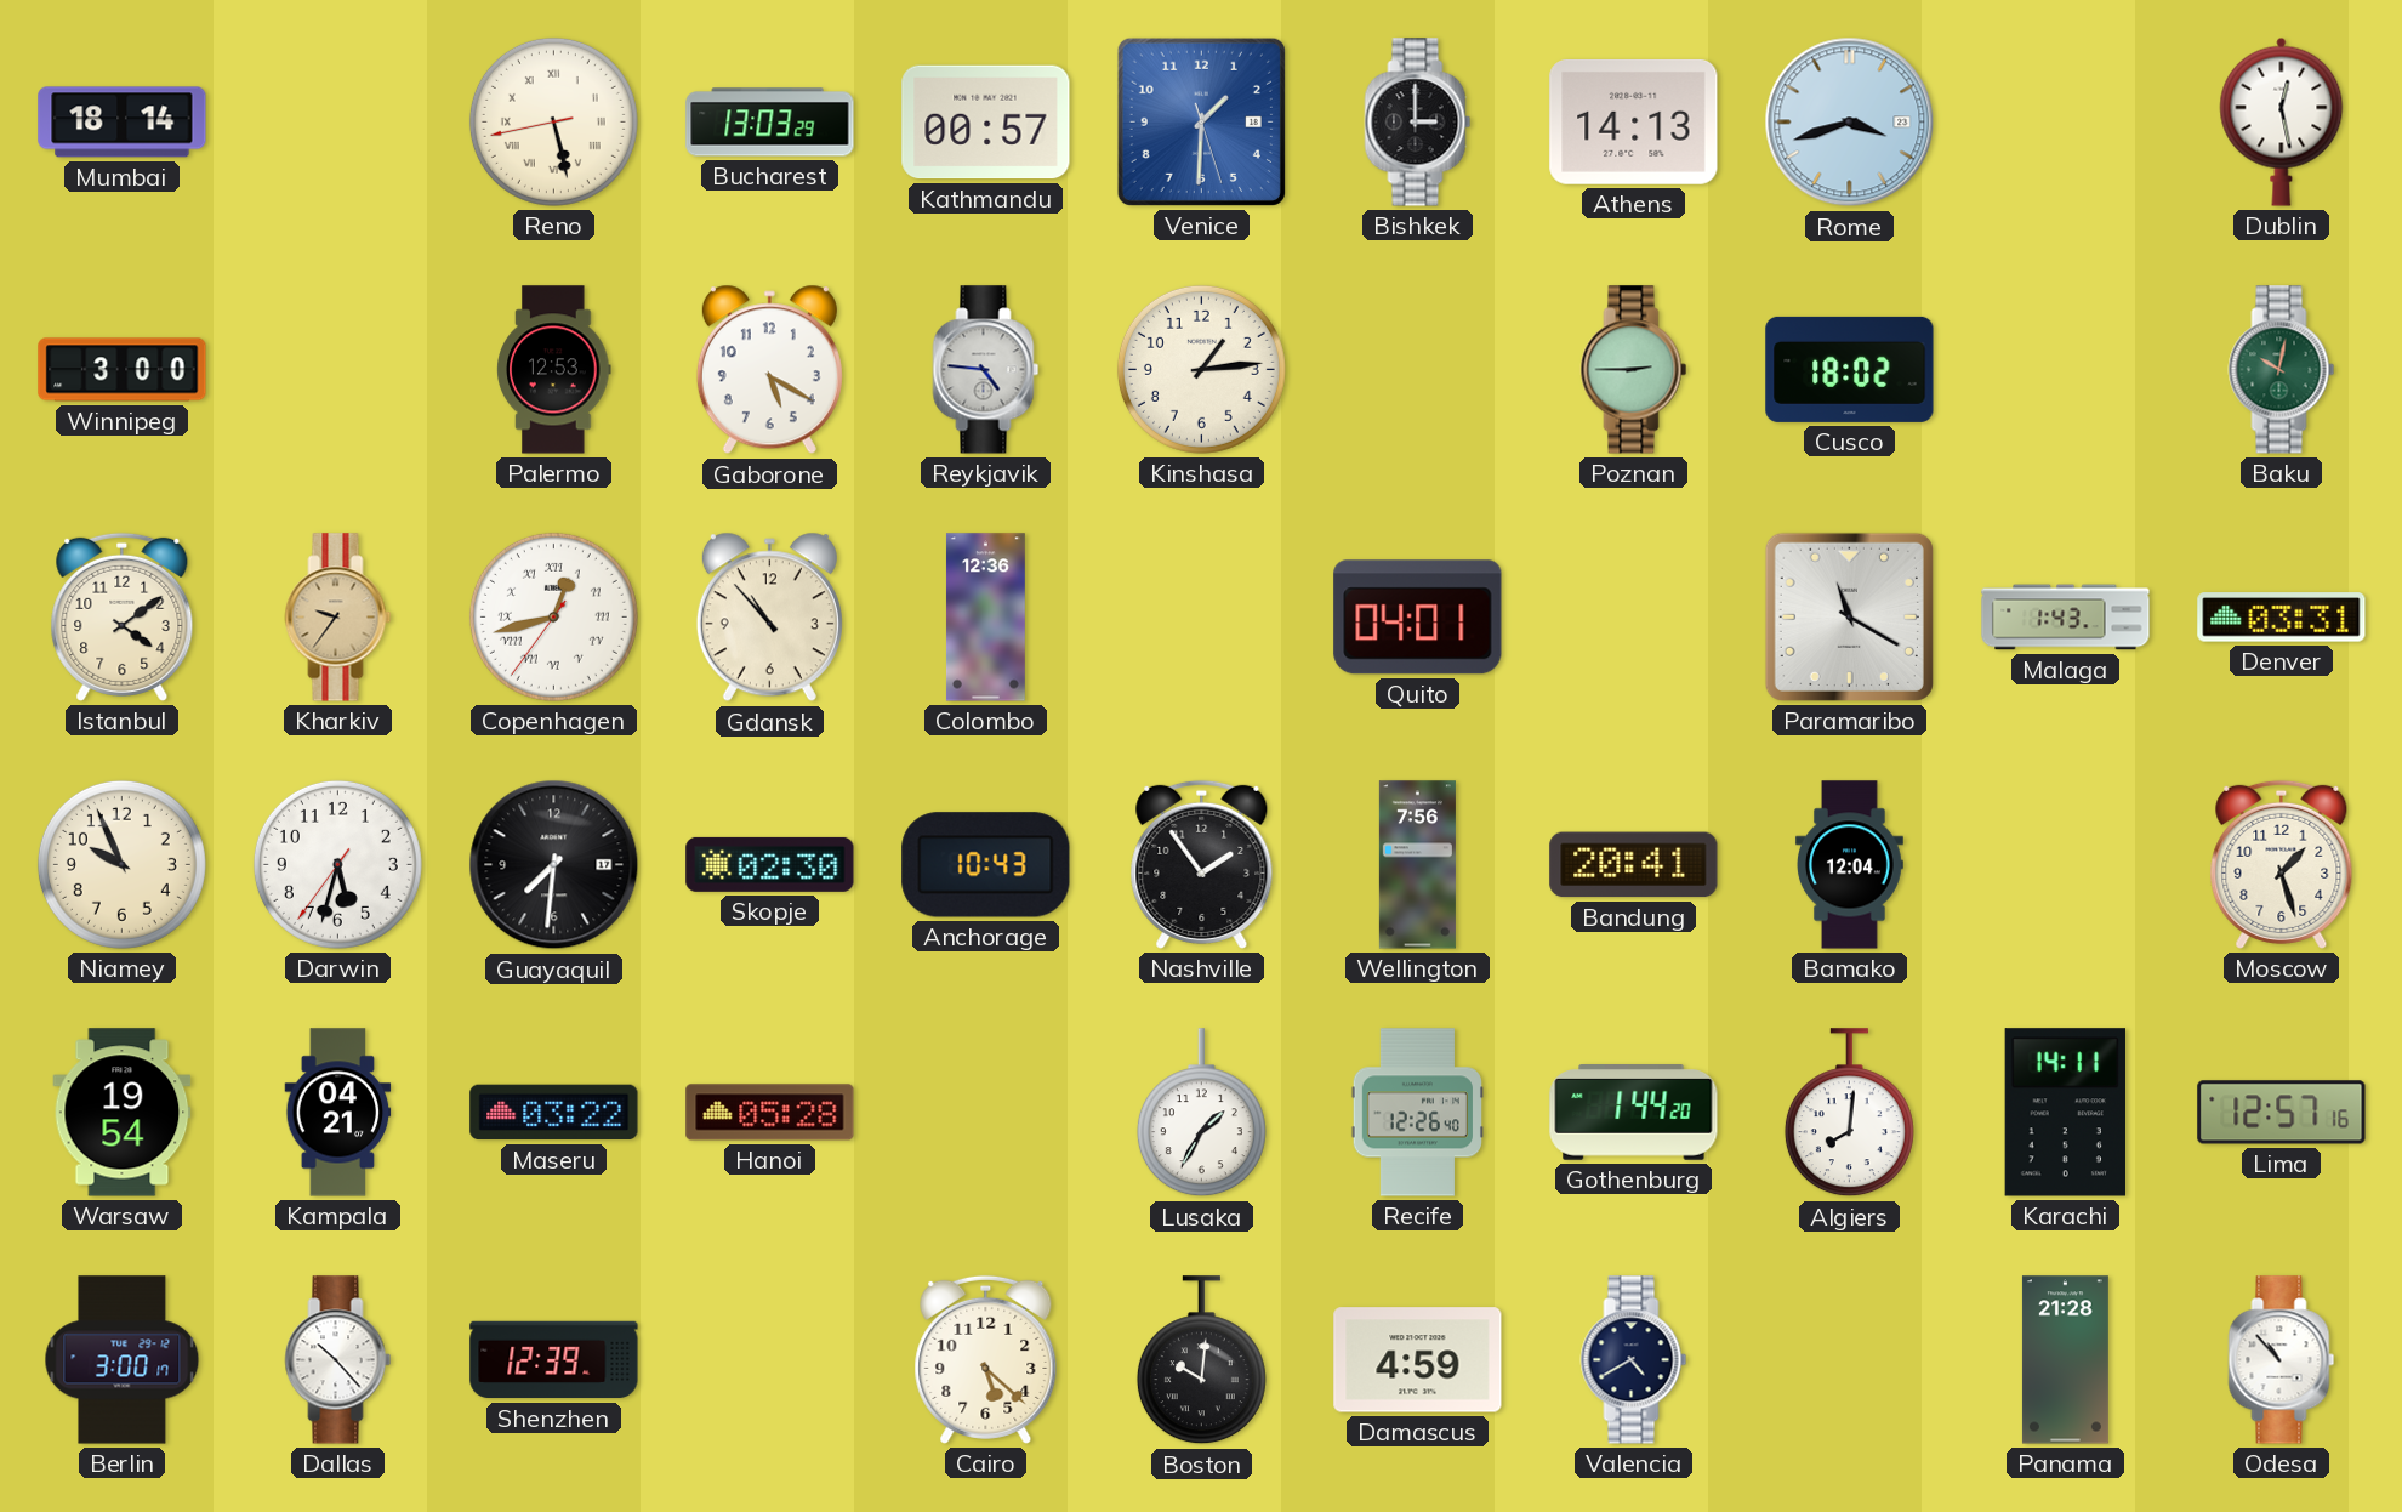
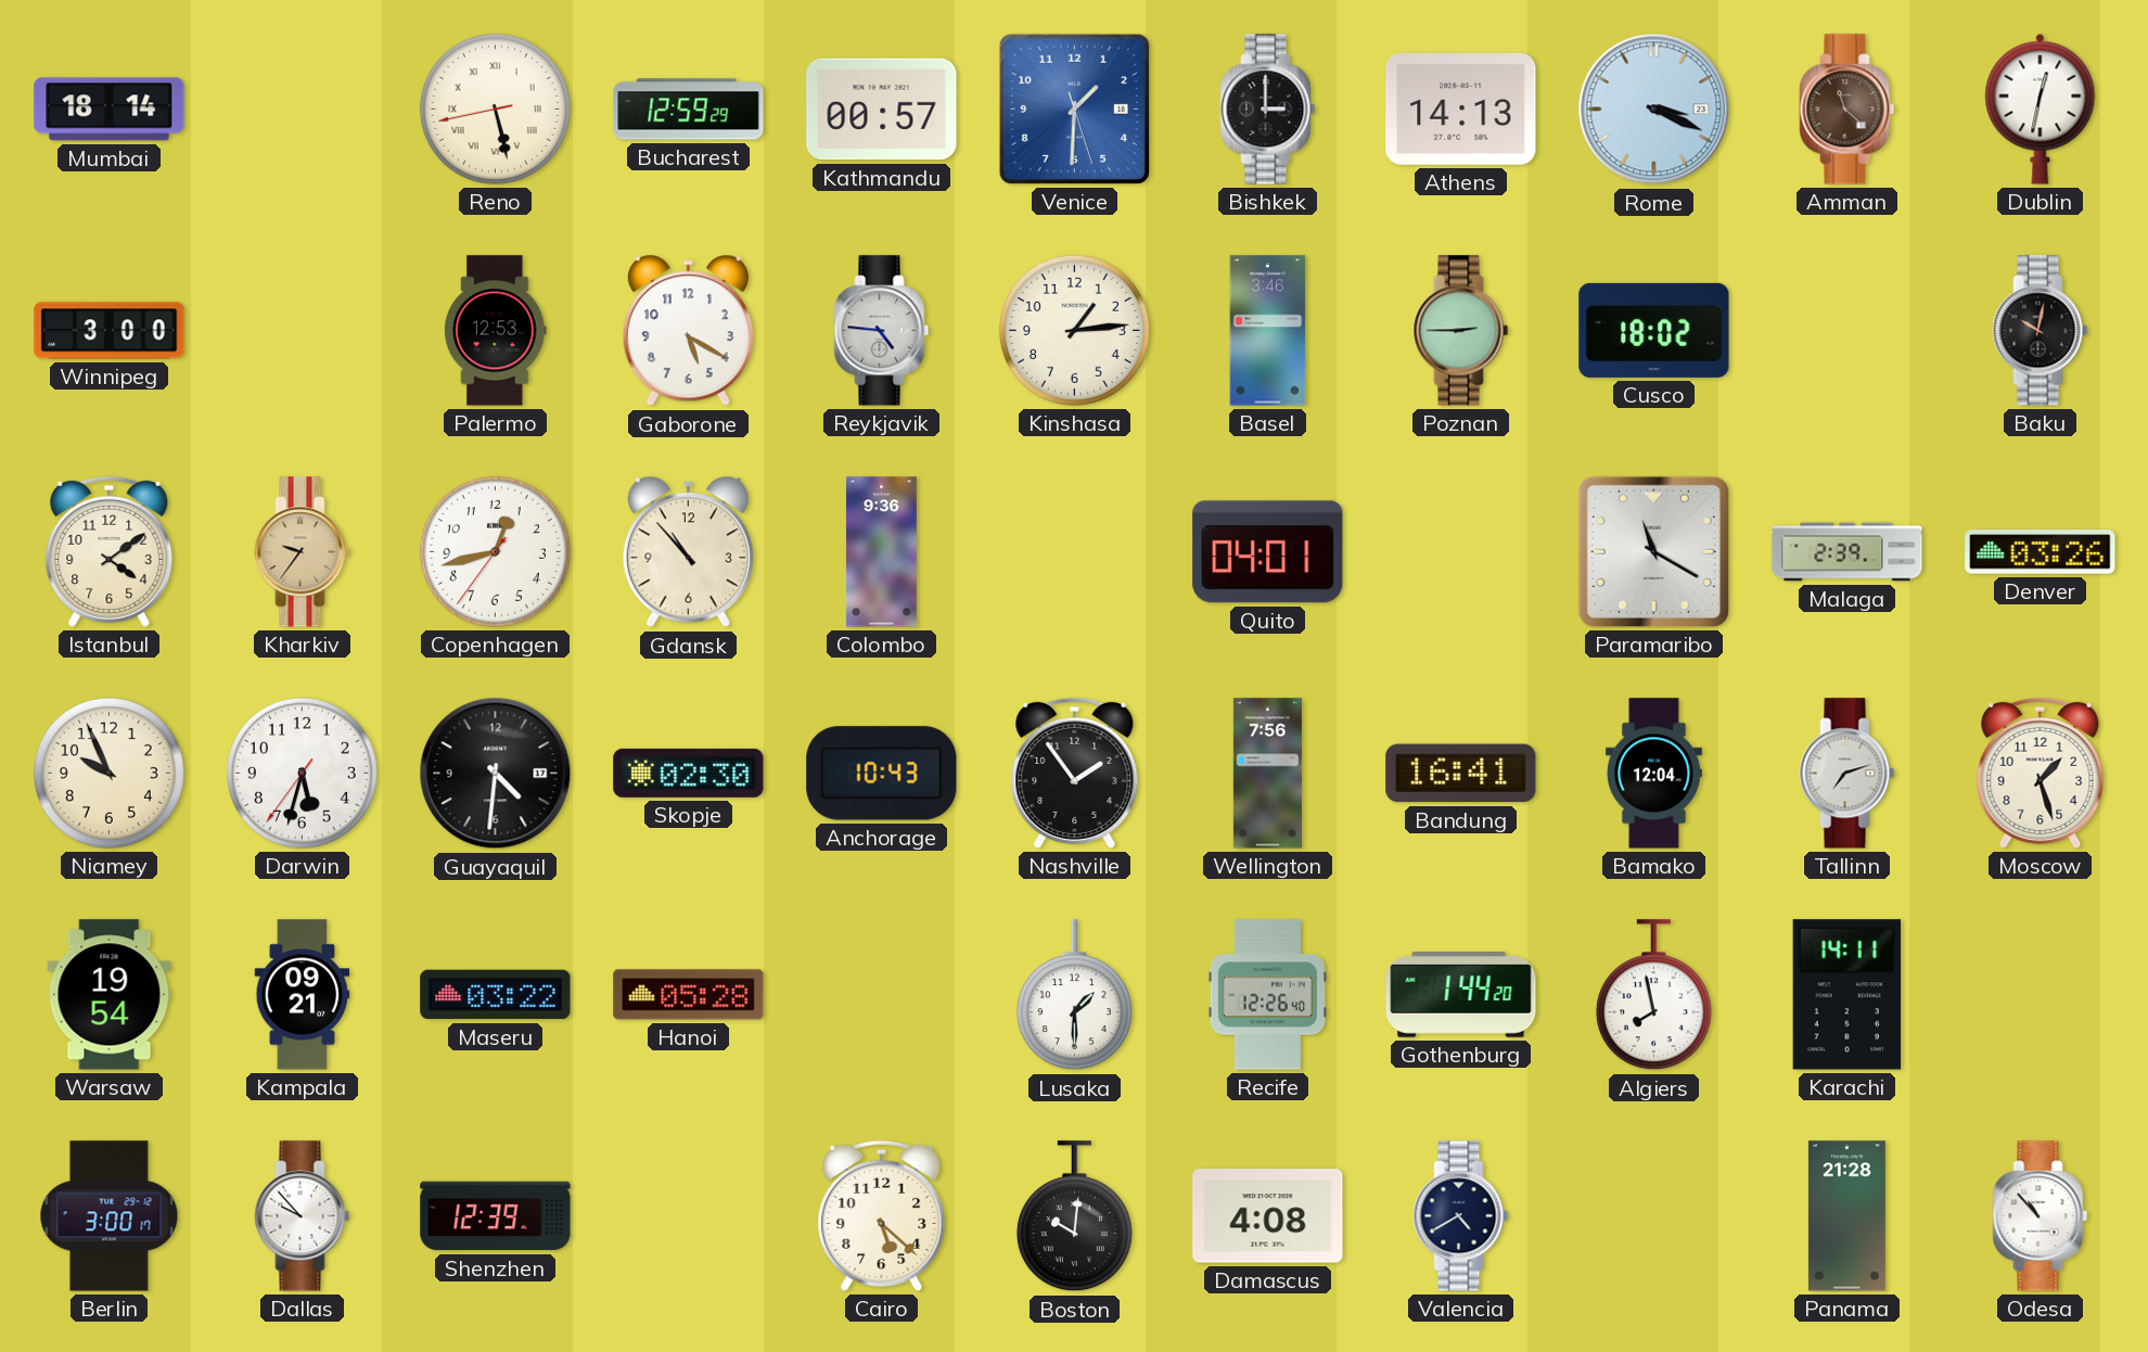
Bucharest: 13:03 -> 12:59 (689, 110)
Rome: 3:42 -> 3:19 (1654, 110)
Amman: none -> 11:22 (1847, 110)
Dublin: 12:28 -> 12:32 (2041, 109)
Basel: none -> 3:46 (1268, 331)
Baku dial: green -> black (2041, 331)
Copenhagen numerals: Roman -> Arabic (495, 551)
Colombo: 12:36 -> 9:36 (882, 552)
Malaga: 1:43 -> 2:39 (1847, 552)
Denver: 03:31 -> 03:26 (2041, 552)
Guayaquil: 7:31 -> 4:31 (496, 774)
Bandung: 20:41 -> 16:41 (1461, 774)
Tallinn: none -> 7:12 (1847, 774)
Kampala: 04:21 -> 09:21 (303, 995)
Lusaka: 1:35 -> 1:30 (1074, 995)
Algiers: 8:01 -> 7:58 (1653, 995)
Lima: 12:57 -> none (2282, 1113)
Dallas: 10:23 -> 9:53 (303, 1216)
Damascus: 4:59 -> 4:08 (1268, 1216)
